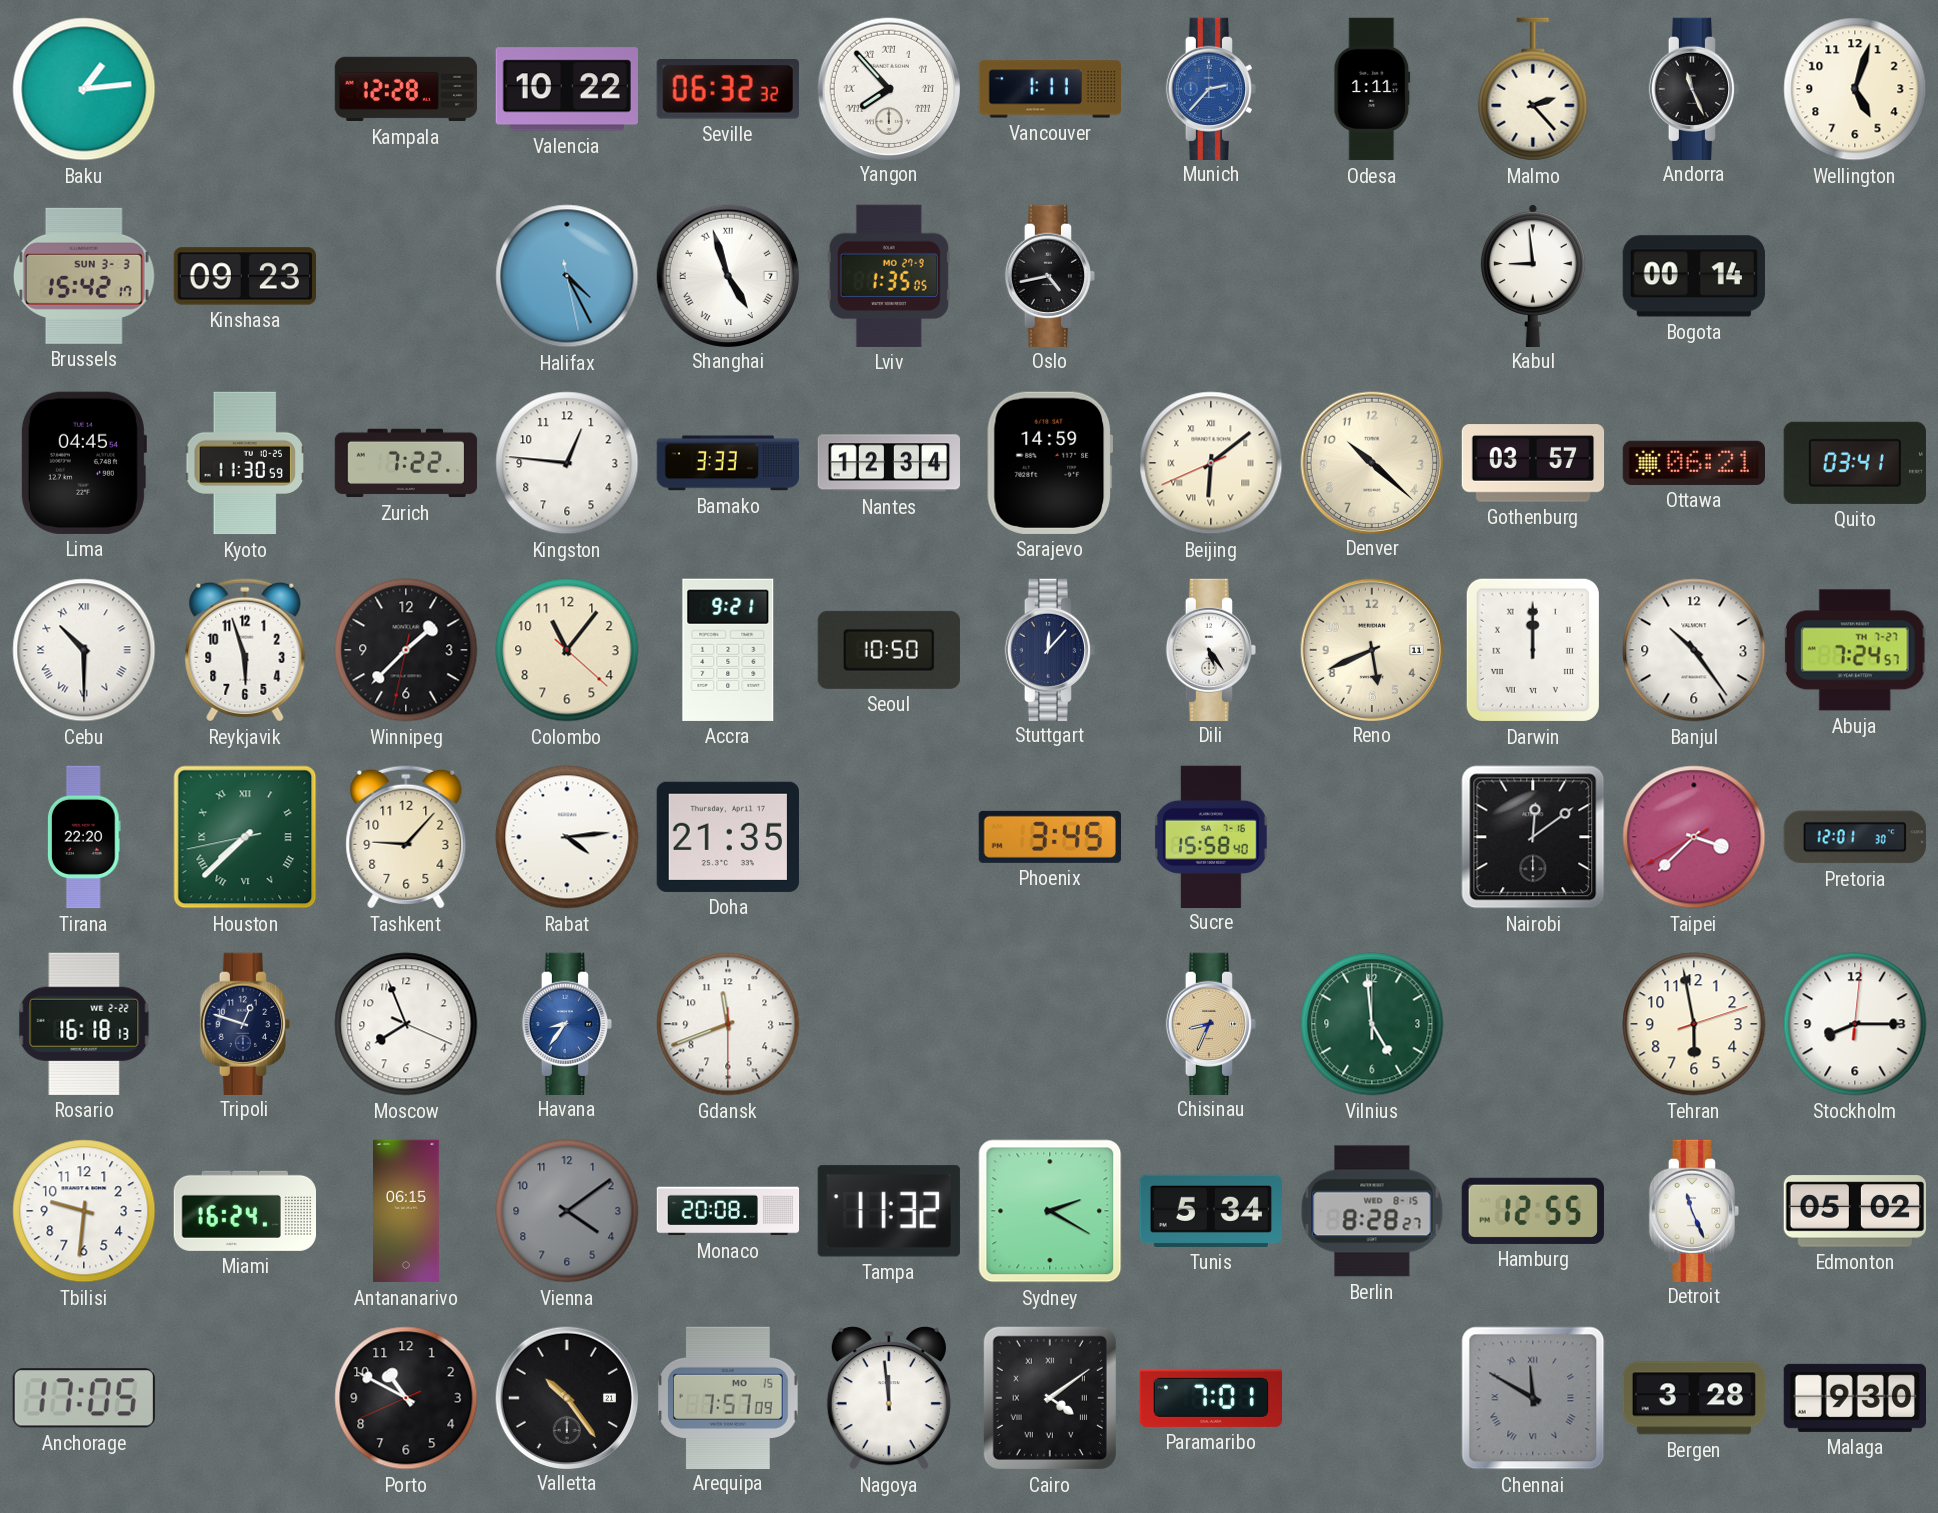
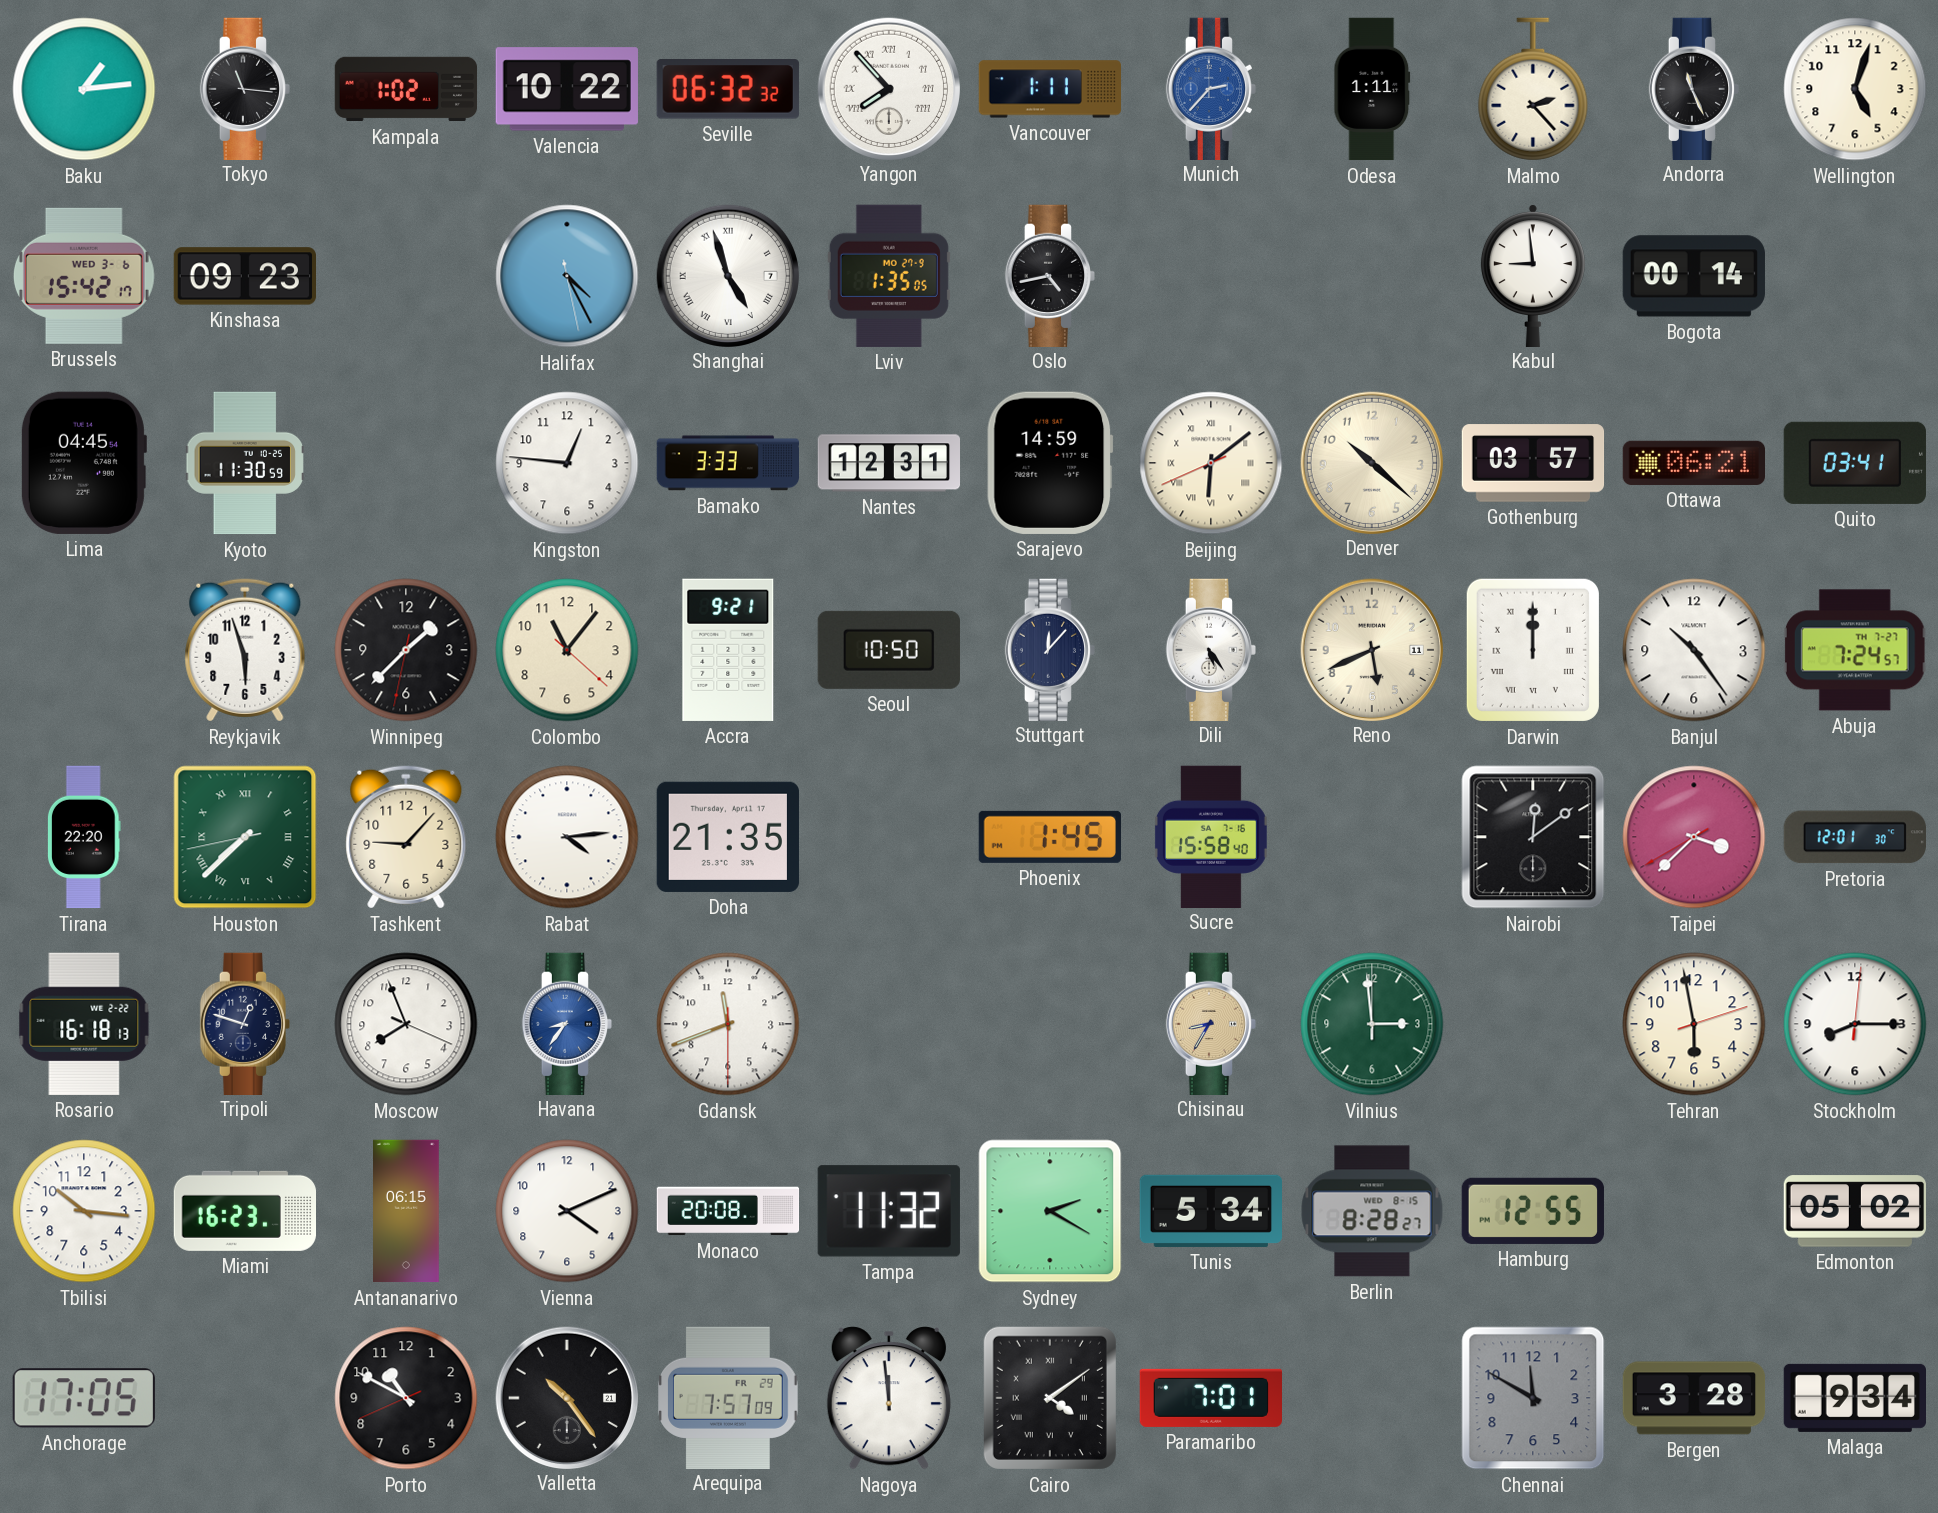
Tokyo: none -> 11:16 (244, 88)
Kampala: 12:28 -> 1:02 (406, 89)
Brussels date: SUN 3-3 -> WED 3-6 (84, 276)
Zurich: 7:22 -> none (406, 463)
Nantes: 12:34 -> 12:31 (889, 463)
Cebu: 10:30 -> none (84, 650)
Phoenix: 3:45 -> 1:45 (1049, 837)
Chisinau: 8:34 -> 8:35 (1210, 1023)
Vilnius: 4:59 -> 2:59 (1372, 1024)
Tbilisi: 9:31 -> 10:16 (84, 1211)
Miami: 16:24 -> 16:23 (244, 1211)
Vienna: 4:09 -> 4:11 (567, 1211)
Vienna dial: grey -> white (567, 1211)
Detroit: 11:26 -> none (1693, 1210)
Arequipa date: MO 15 -> FR 29 (729, 1397)
Chennai numerals: Roman -> Arabic (1533, 1398)
Malaga: 9:30 -> 9:34 (1854, 1398)
